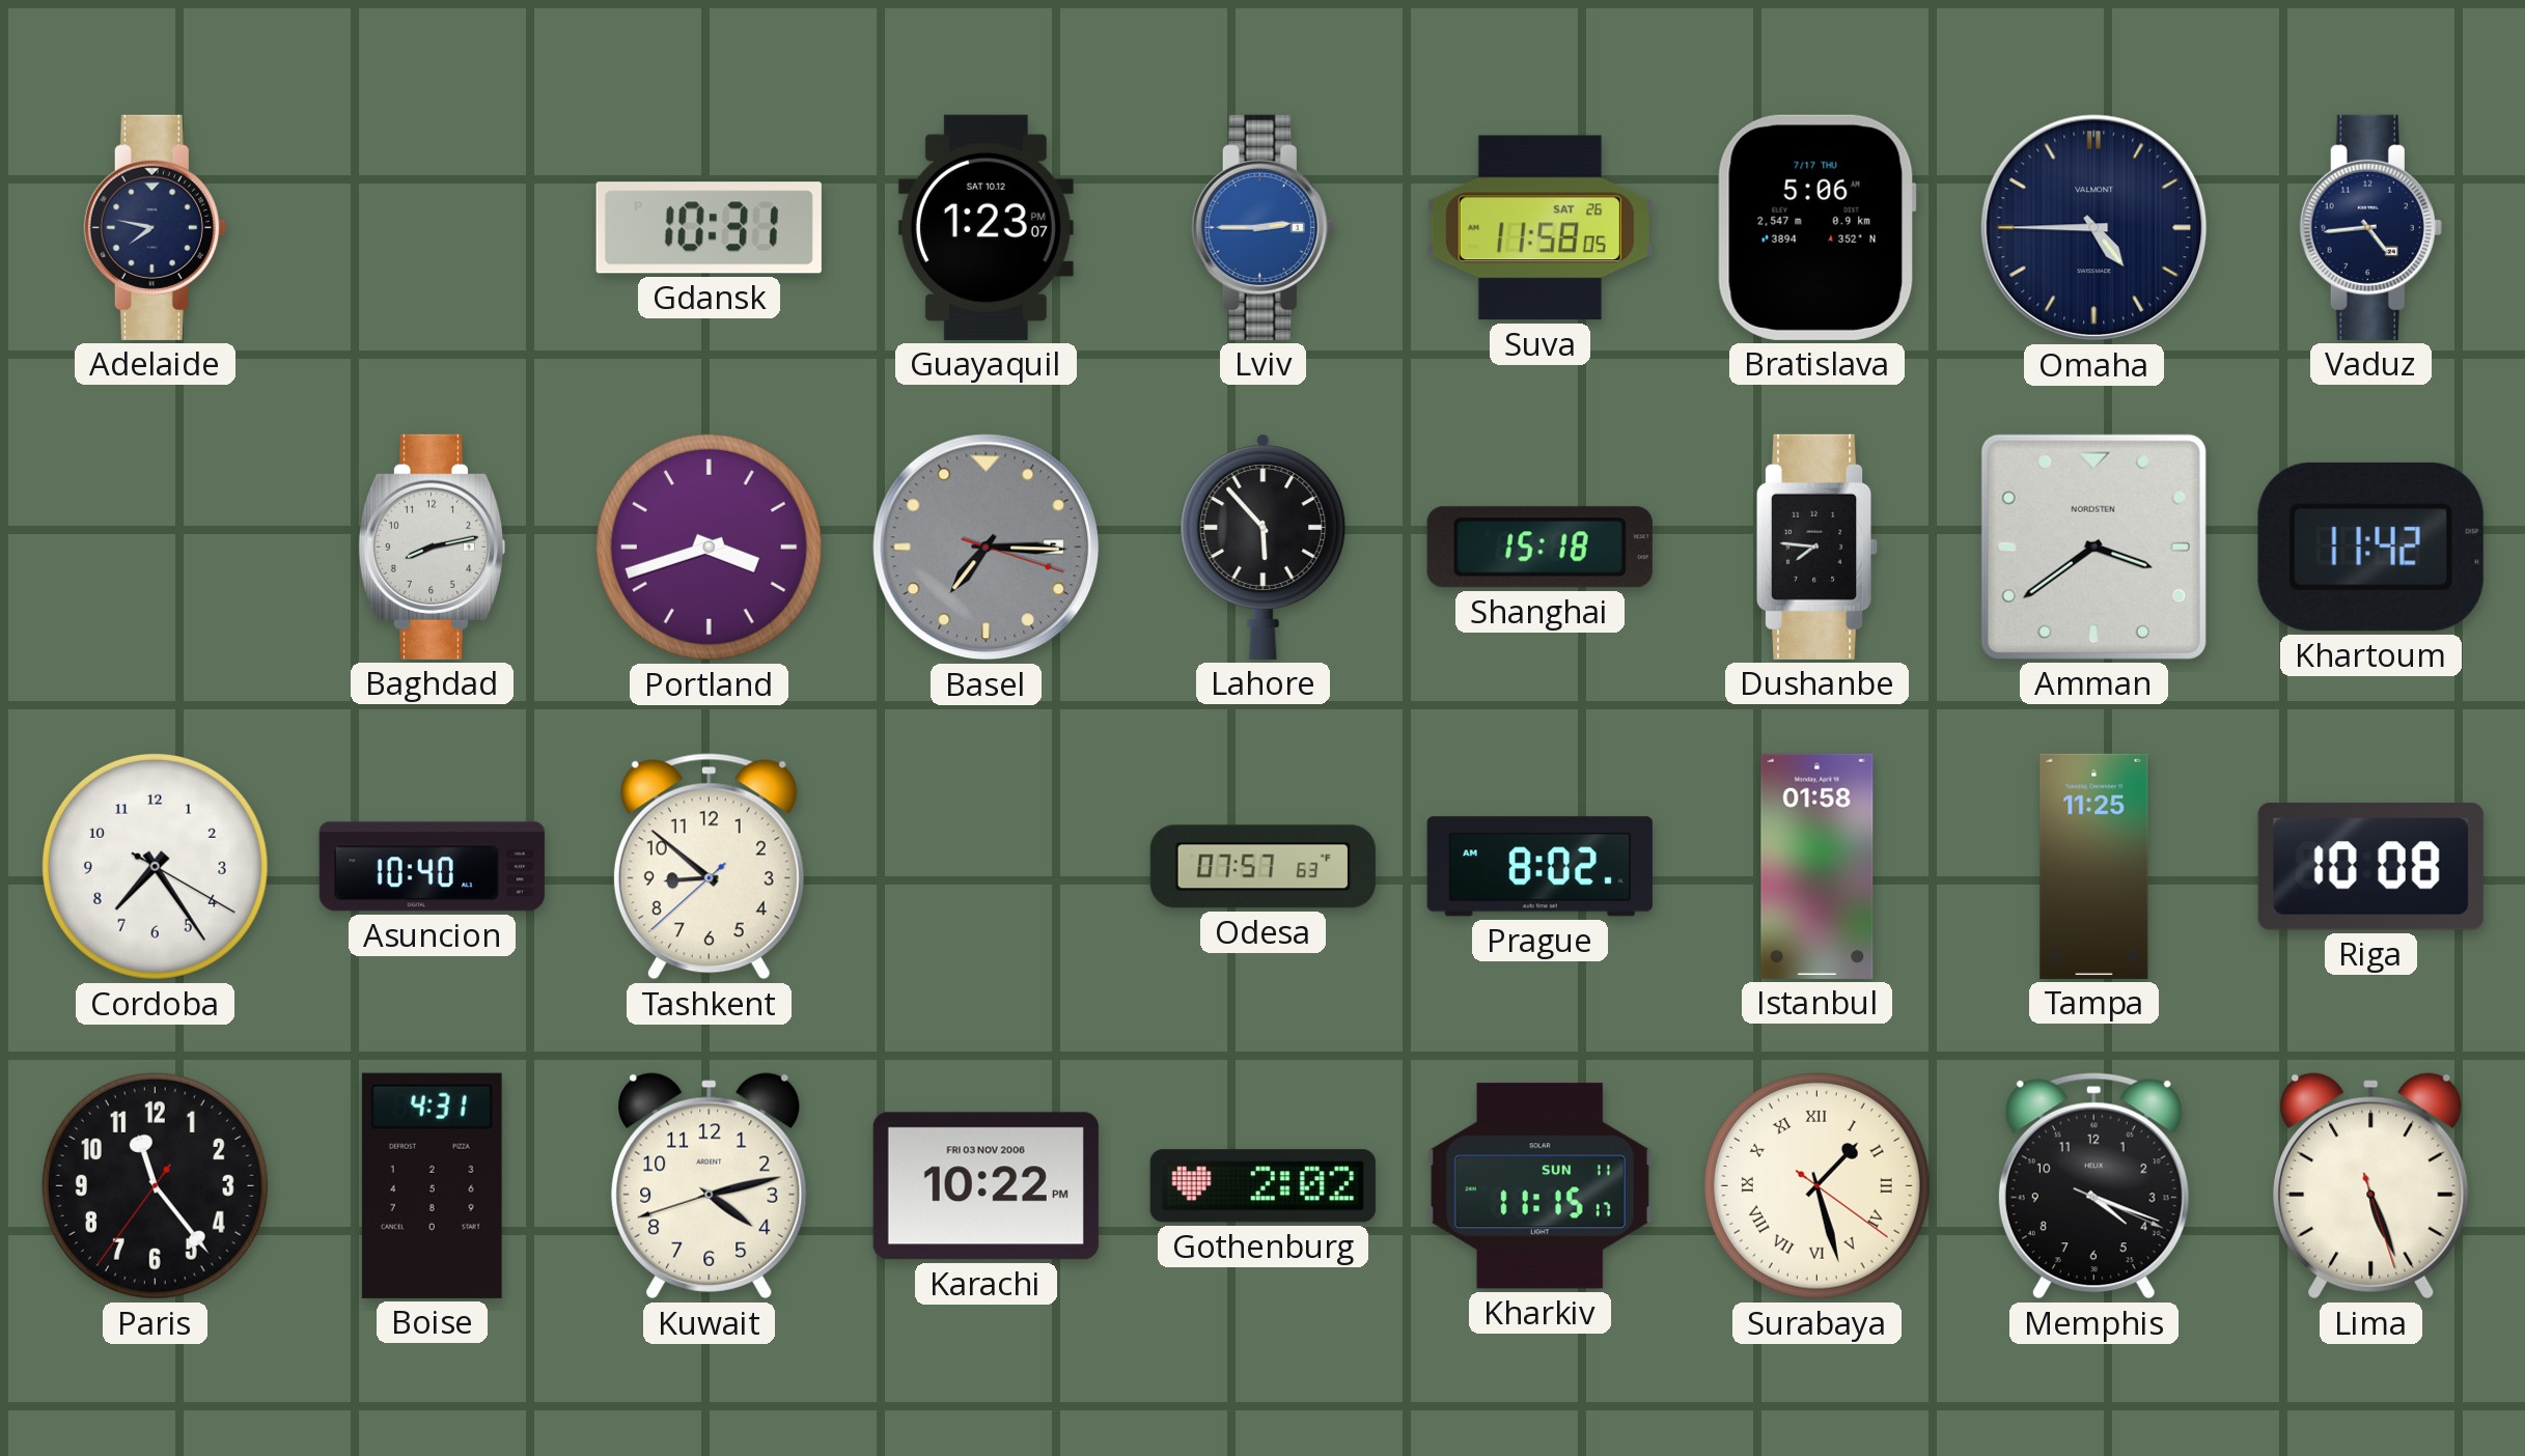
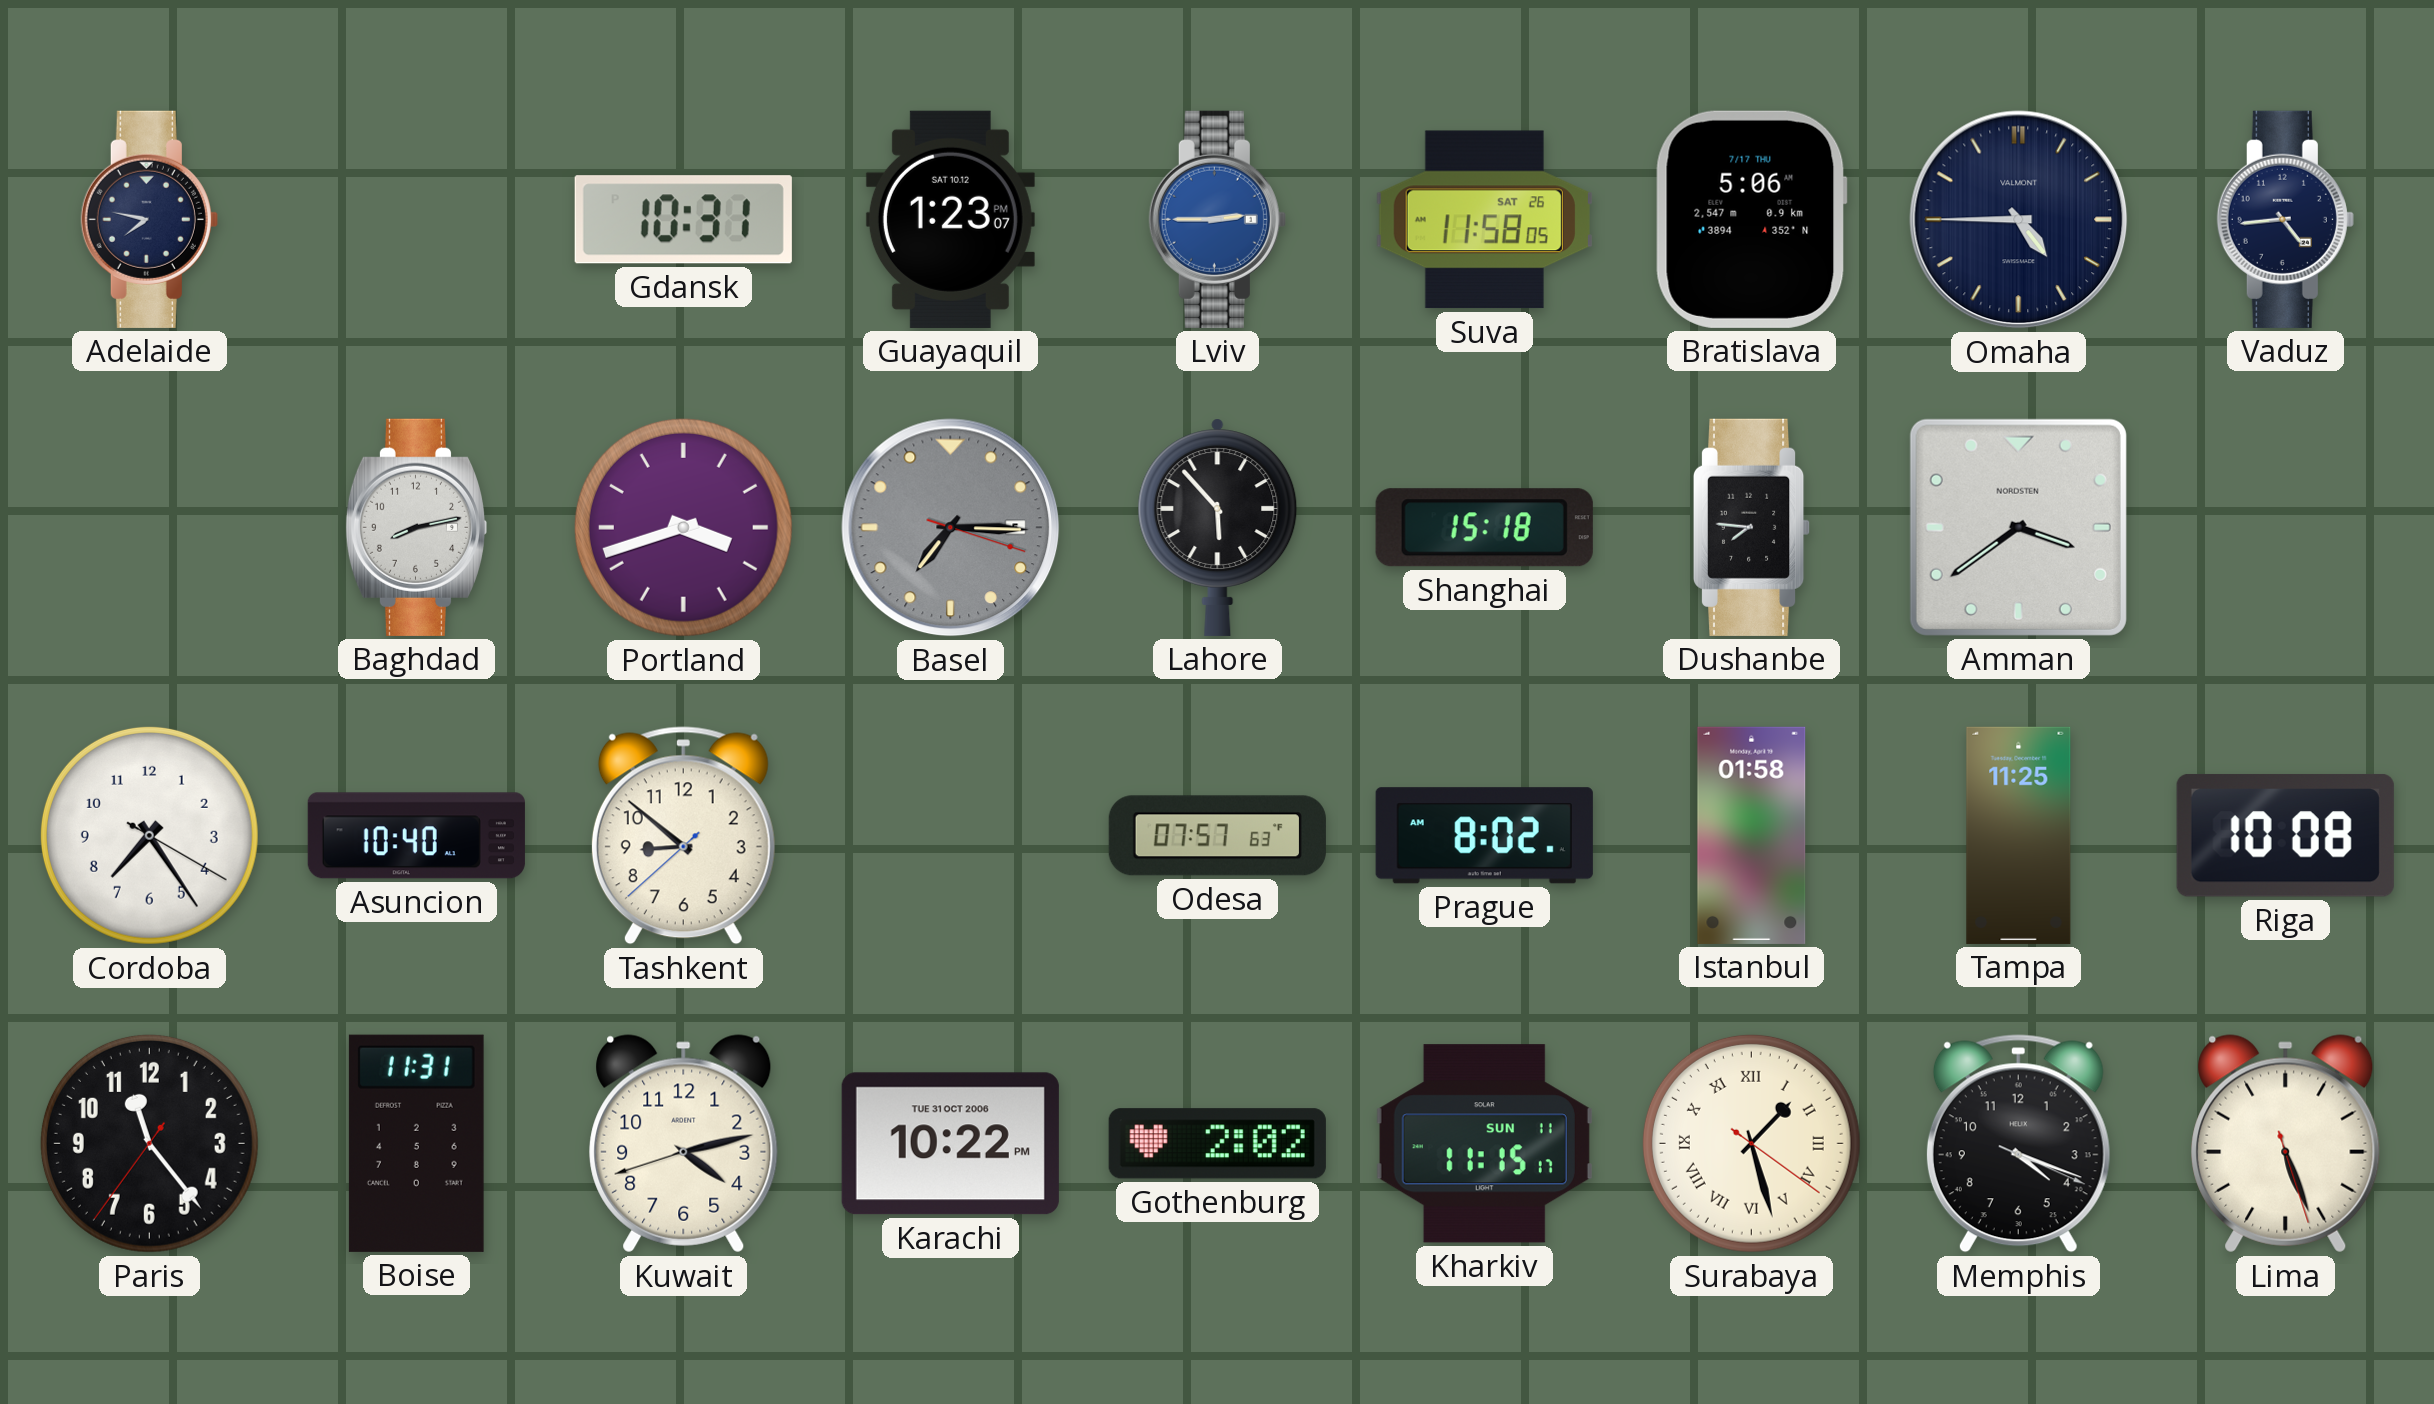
Khartoum: 11:42 -> none (2370, 547)
Boise: 4:31 -> 11:31 (416, 1143)
Karachi date: FRI 03 NOV 2006 -> TUE 31 OCT 2006 (950, 1144)
